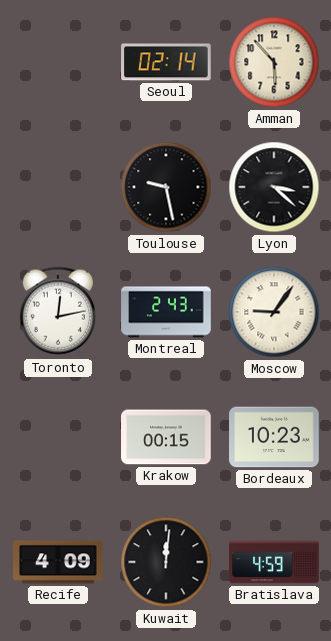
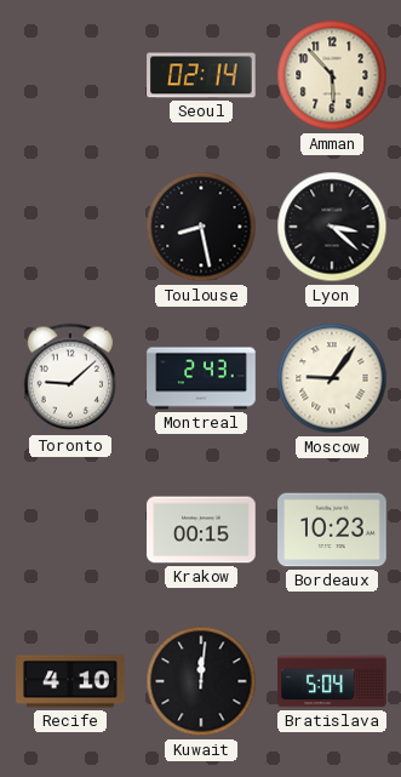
Toulouse: 9:28 -> 8:28 (201, 227)
Toronto: 12:13 -> 9:08 (70, 378)
Recife: 4:09 -> 4:10 (70, 681)
Bratislava: 4:59 -> 5:04 (332, 681)
